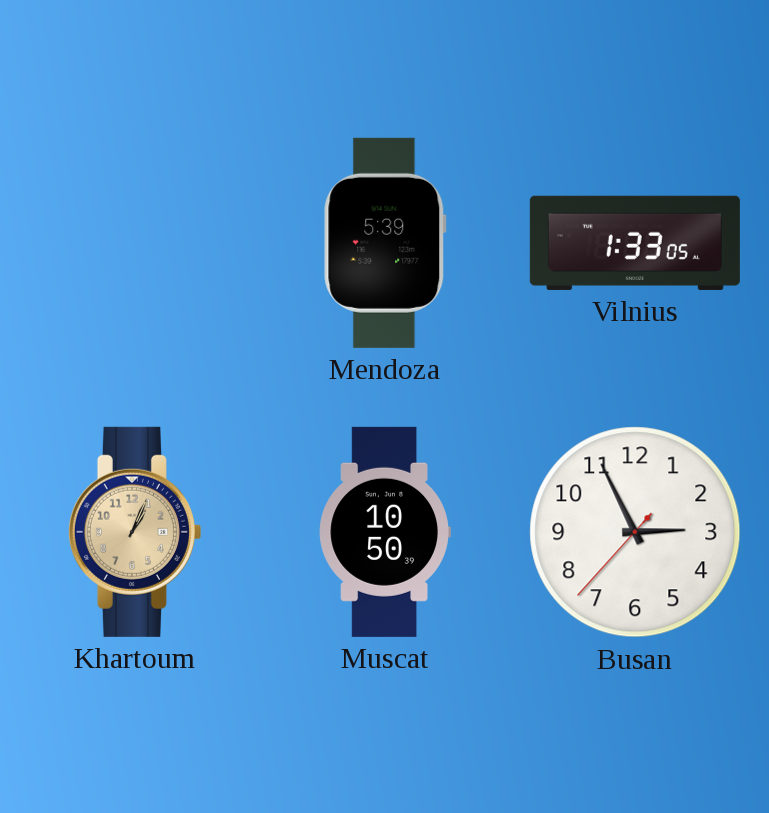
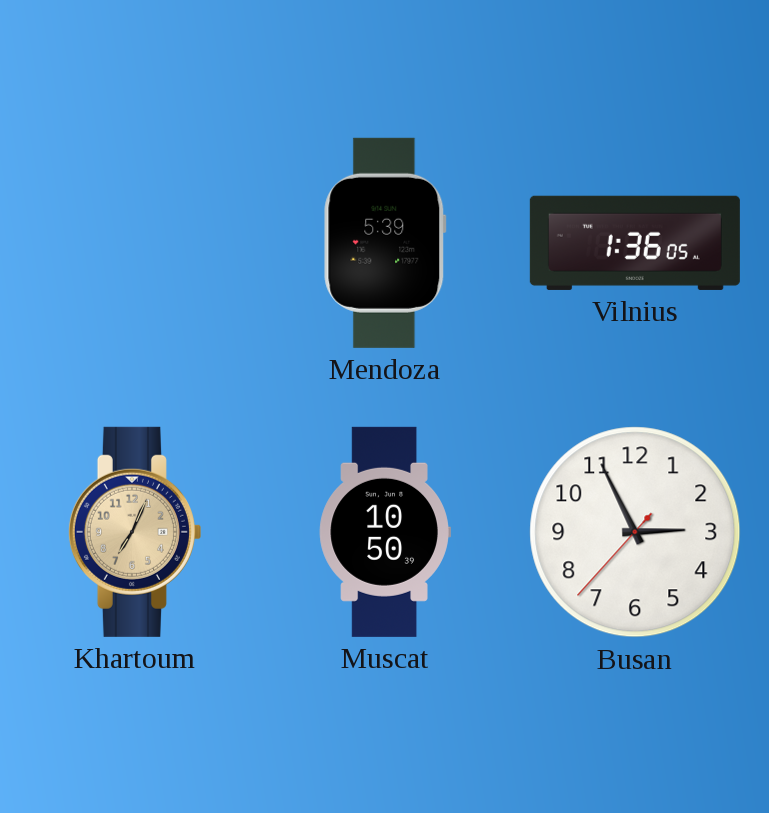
Vilnius: 1:33 -> 1:36 (635, 243)
Khartoum: 1:04 -> 7:04 (134, 532)
